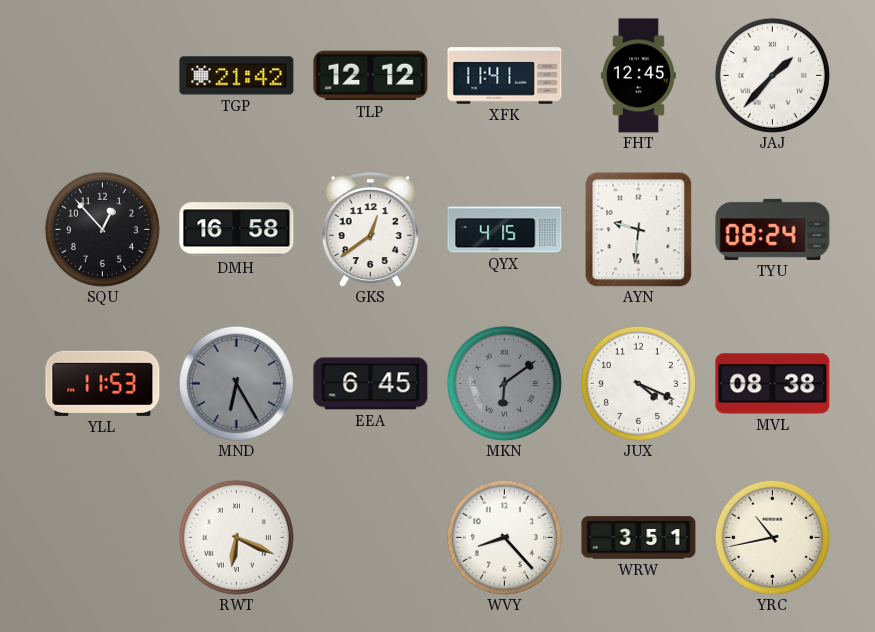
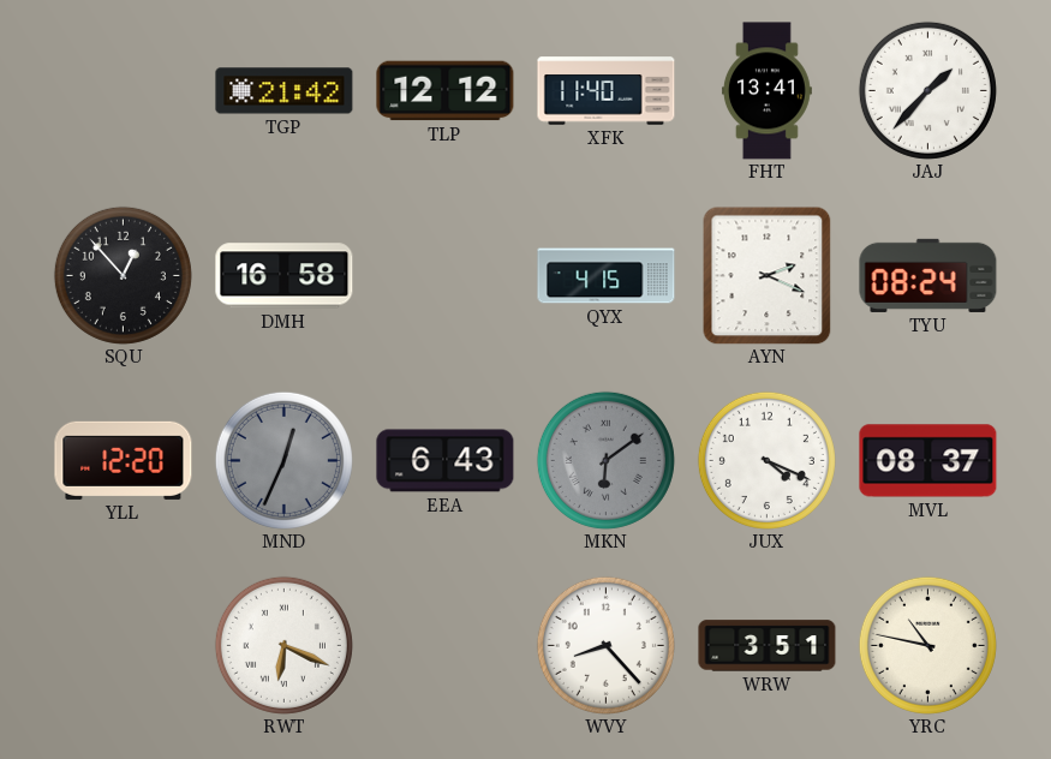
XFK: 11:41 -> 11:40 (607, 91)
FHT: 12:45 -> 13:41 (766, 91)
GKS: 12:39 -> none (370, 229)
AYN: 9:31 -> 2:19 (768, 275)
YLL: 11:53 -> 12:20 (124, 460)
MND: 6:25 -> 12:34 (283, 460)
EEA: 6:45 -> 6:43 (446, 461)
MVL: 08:38 -> 08:37 (928, 461)
YRC: 10:43 -> 10:47 (927, 645)
